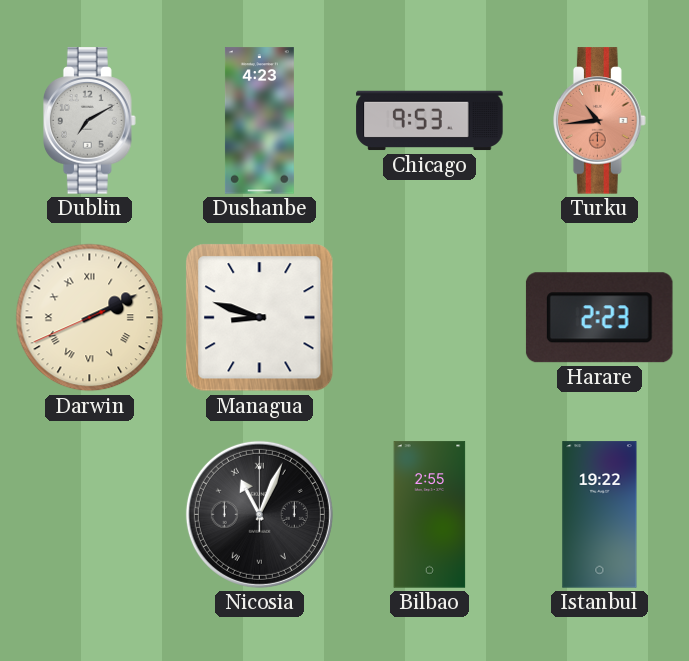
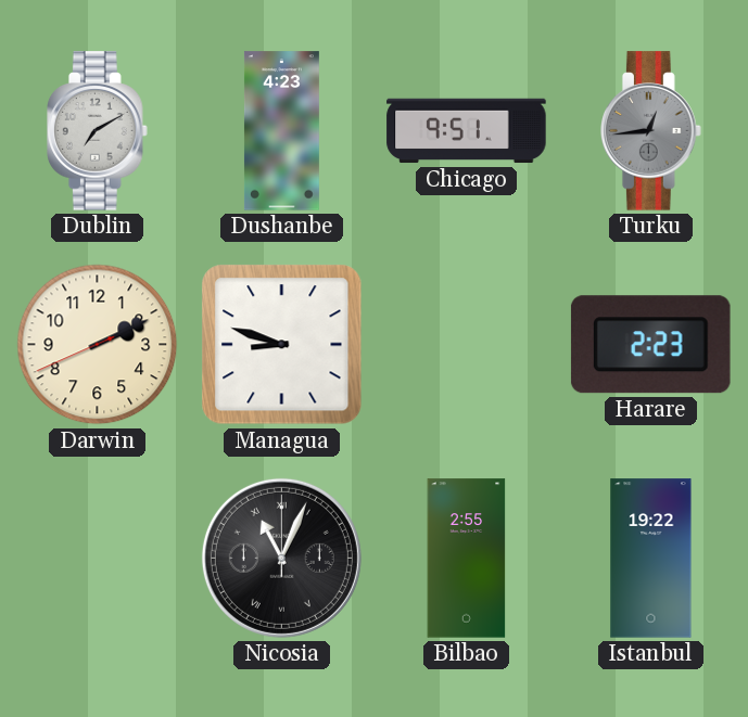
Chicago: 9:53 -> 9:51 (467, 131)
Turku: 10:44 -> 12:44 (651, 131)
Turku dial: salmon -> grey (651, 131)
Darwin numerals: Roman -> Arabic (98, 345)
